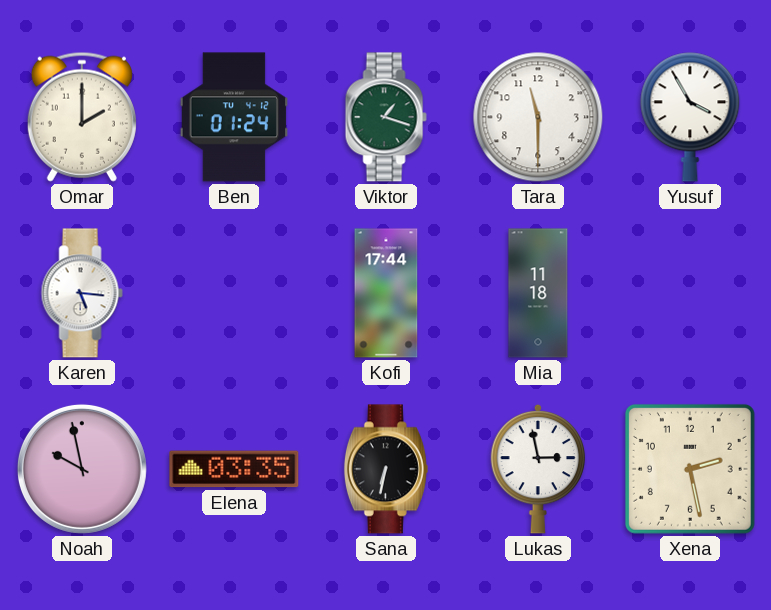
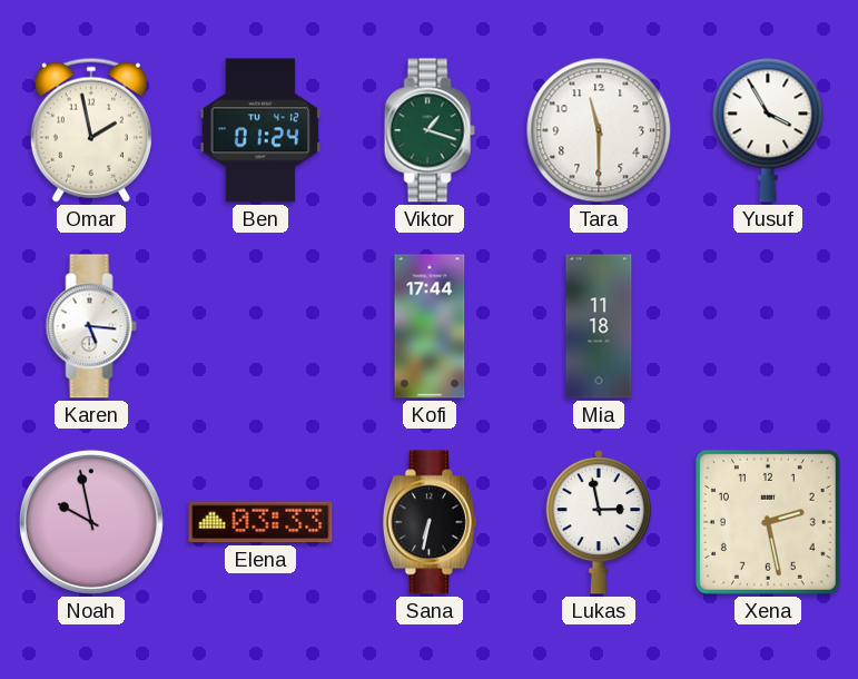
Omar: 2:00 -> 1:58 (91, 130)
Elena: 03:35 -> 03:33 (260, 522)
